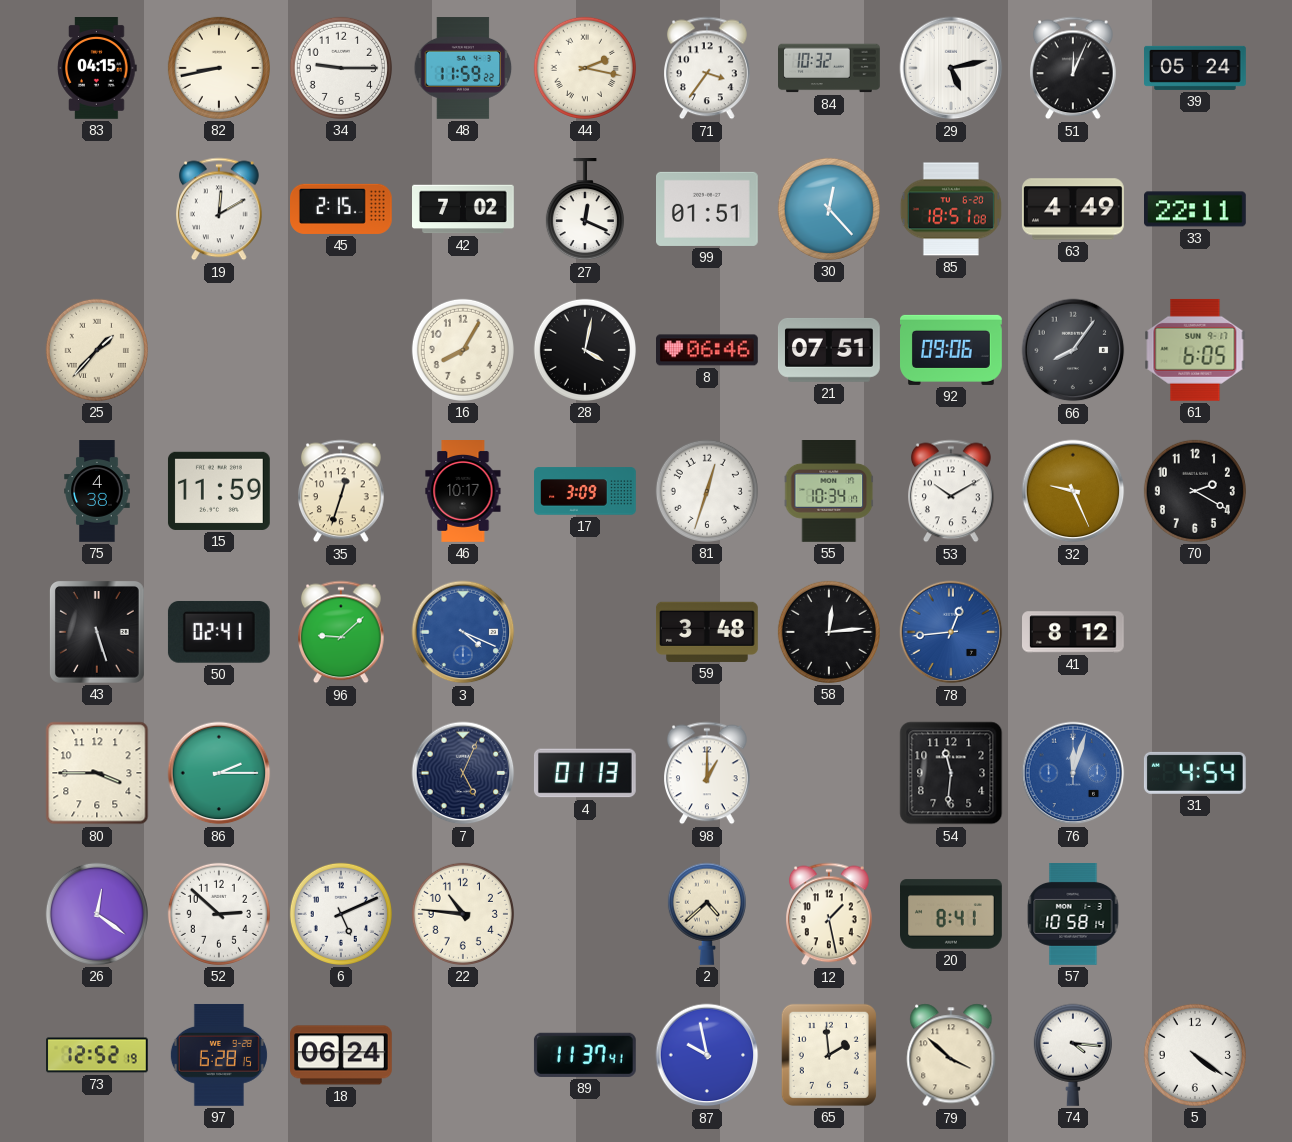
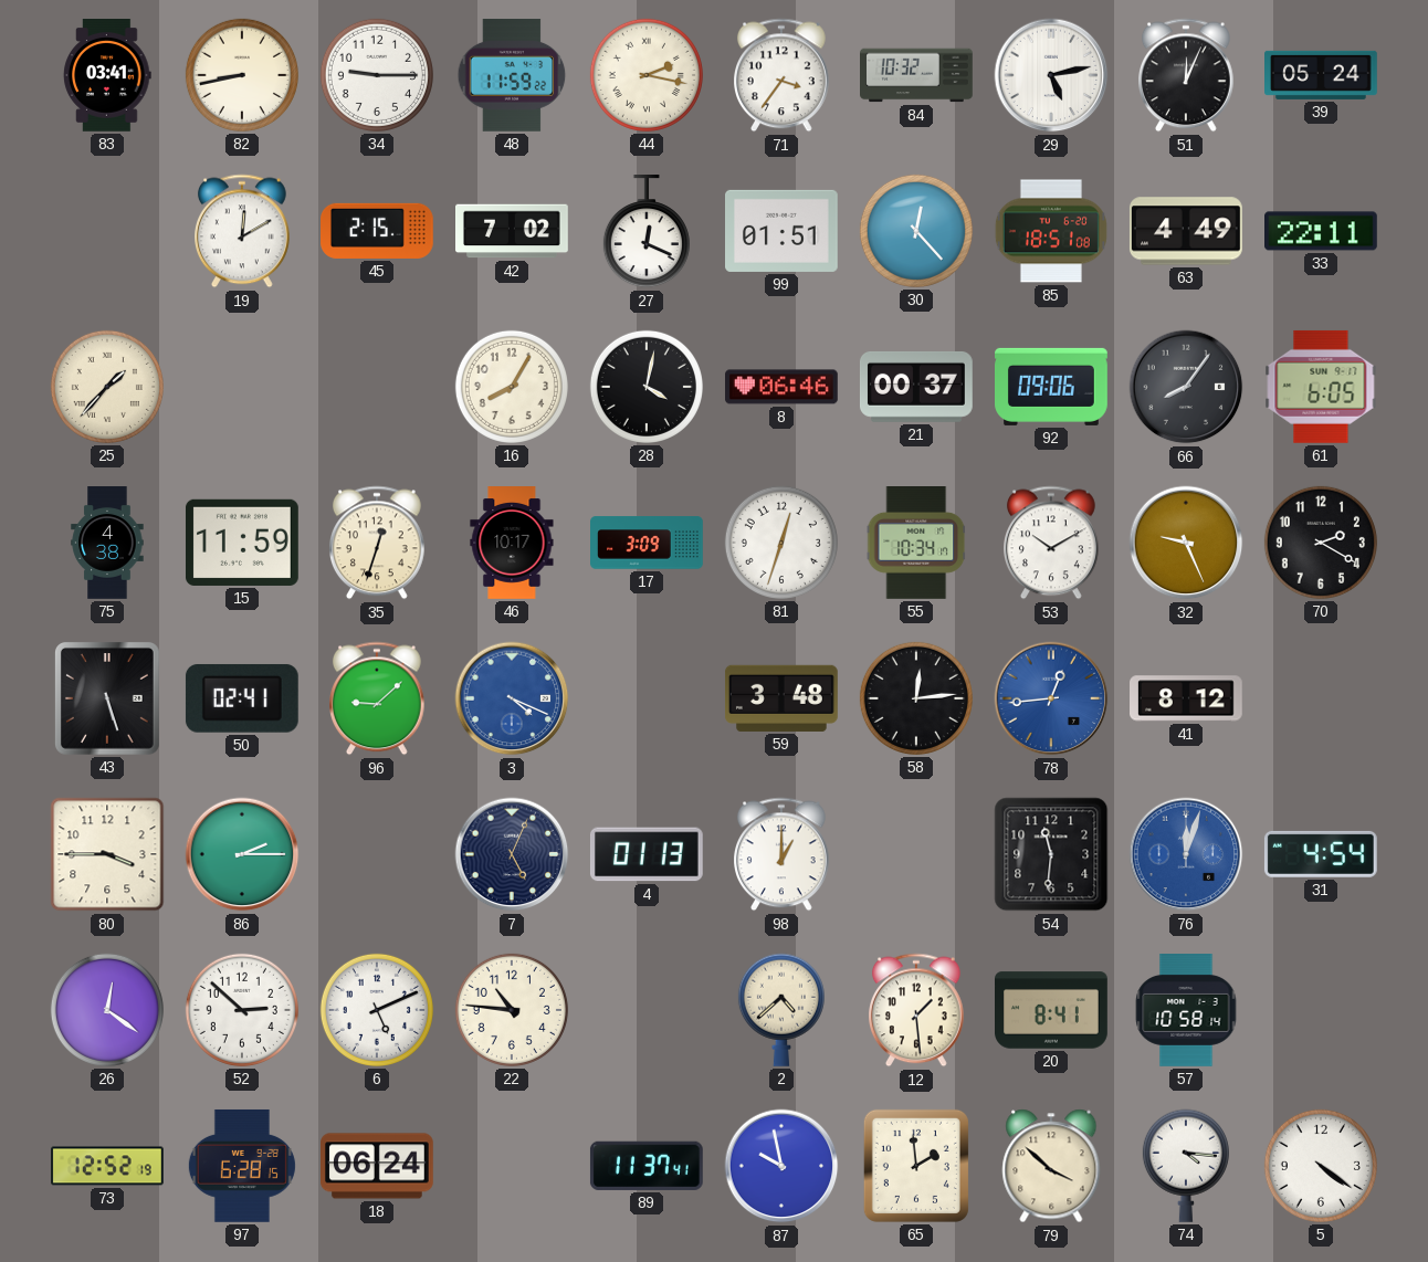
83: 04:15 -> 03:41 (107, 76)
21: 07:51 -> 00:37 (916, 387)
12: 1:28 -> 1:29 (917, 1010)
